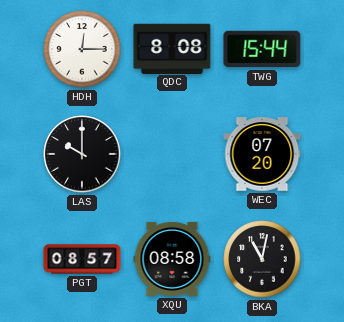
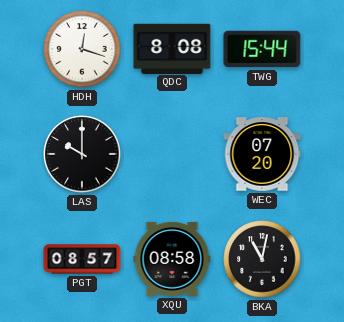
HDH: 12:15 -> 12:18 (82, 49)
